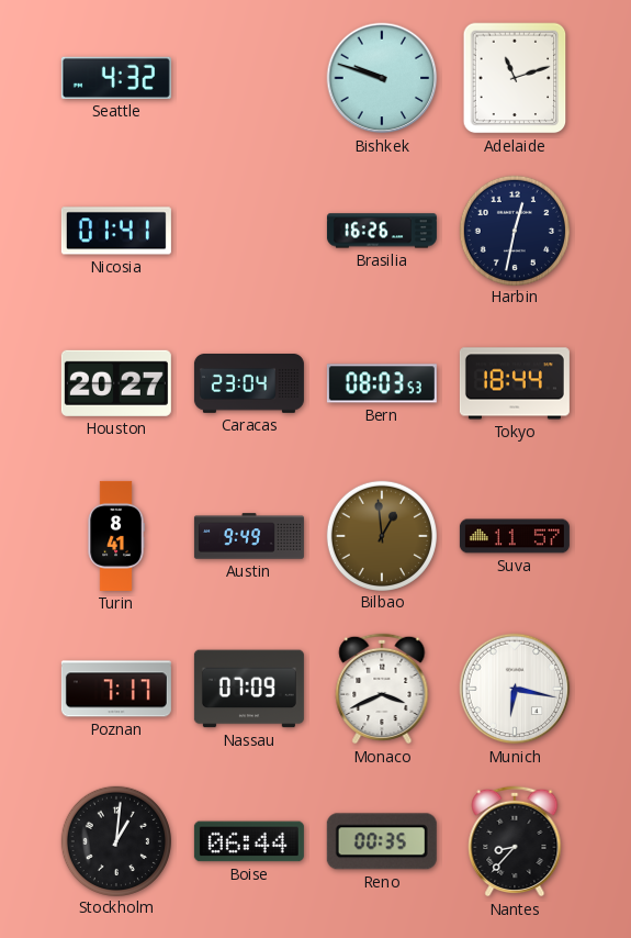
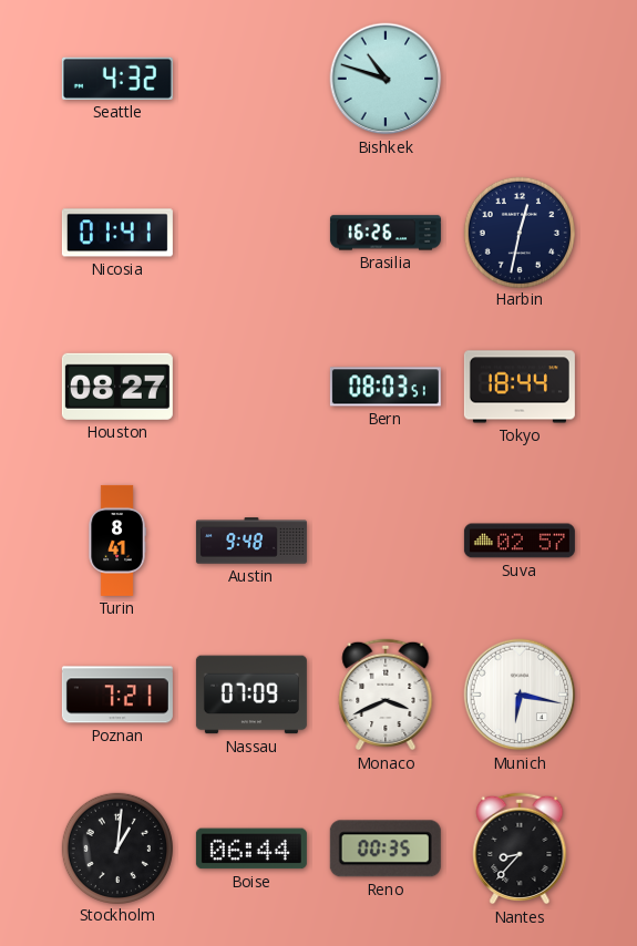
Bishkek: 9:48 -> 10:48 (386, 79)
Adelaide: 11:12 -> none (515, 78)
Houston: 20:27 -> 08:27 (117, 387)
Caracas: 23:04 -> none (249, 384)
Bern: 08:03:53 -> 08:03:51 (386, 387)
Austin: 9:49 -> 9:48 (251, 541)
Bilbao: 12:59 -> none (381, 535)
Suva: 11:57 -> 02:57 (520, 541)
Poznan: 7:17 -> 7:21 (117, 695)
